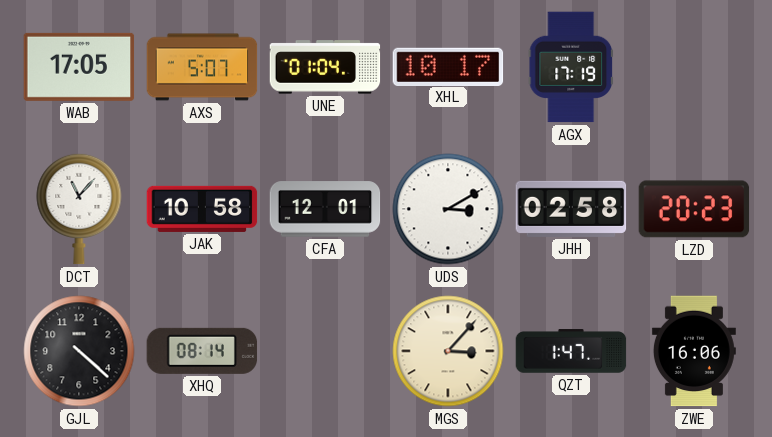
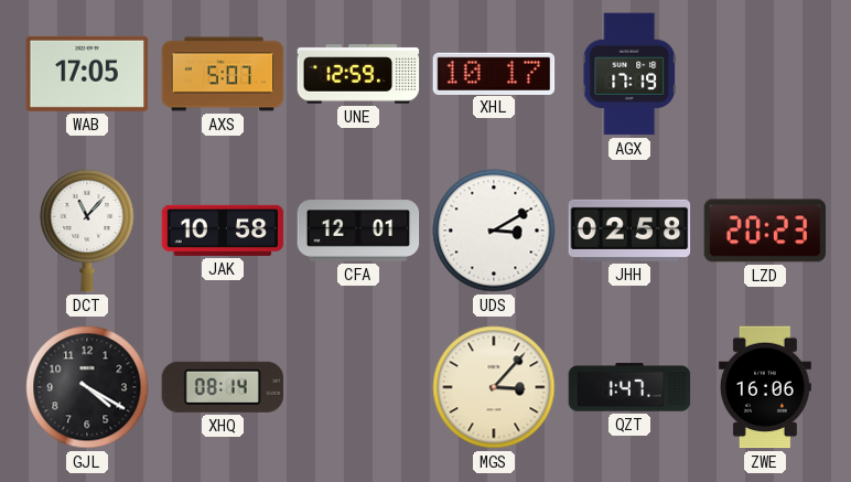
UNE: 01:04 -> 12:59 (358, 74)
GJL: 4:22 -> 4:20 (87, 387)
